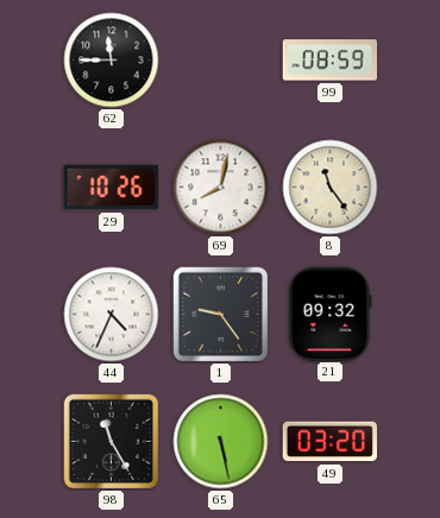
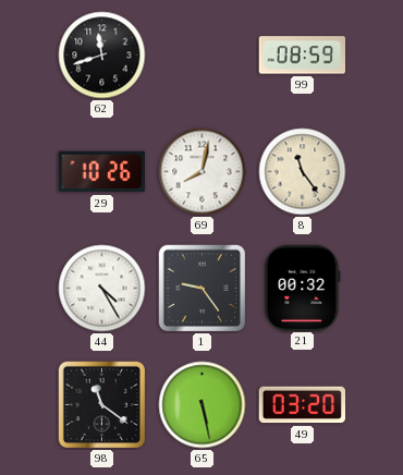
62: 11:45 -> 11:42 (102, 56)
44: 4:34 -> 4:25 (102, 289)
21: 09:32 -> 00:32 (303, 288)
98: 11:25 -> 11:21 (102, 405)
